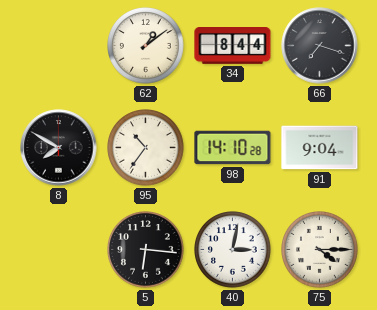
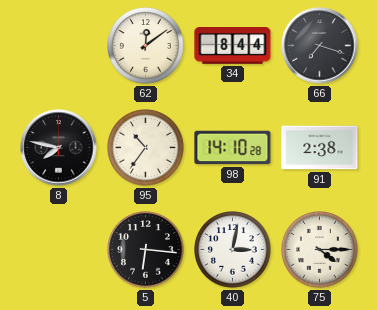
62: 1:09 -> 12:09 (146, 46)
8: 7:50 -> 7:47 (59, 148)
91: 9:04 -> 2:38 (320, 148)
